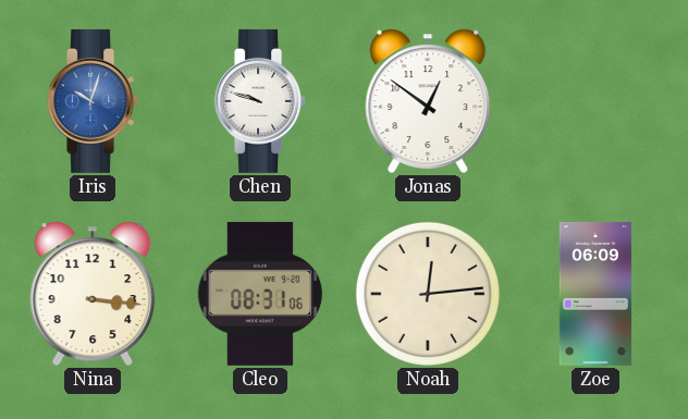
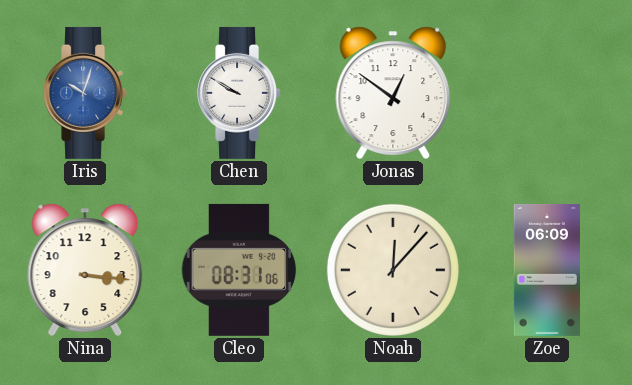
Chen: 9:48 -> 9:50 (240, 93)
Noah: 12:14 -> 12:07 (393, 270)
